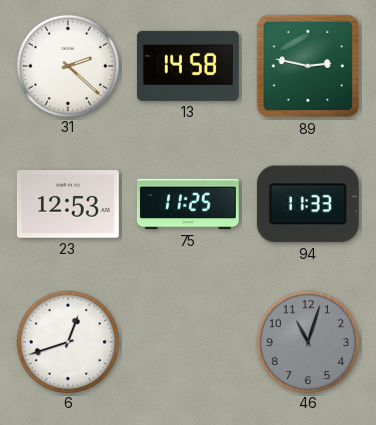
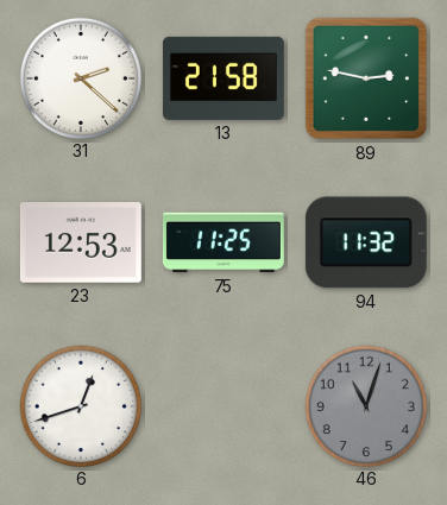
13: 14:58 -> 21:58 (223, 78)
94: 11:33 -> 11:32 (366, 242)
